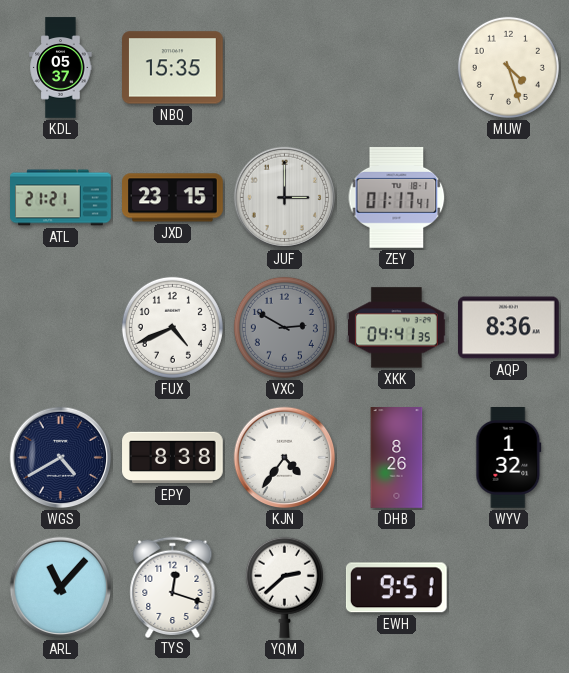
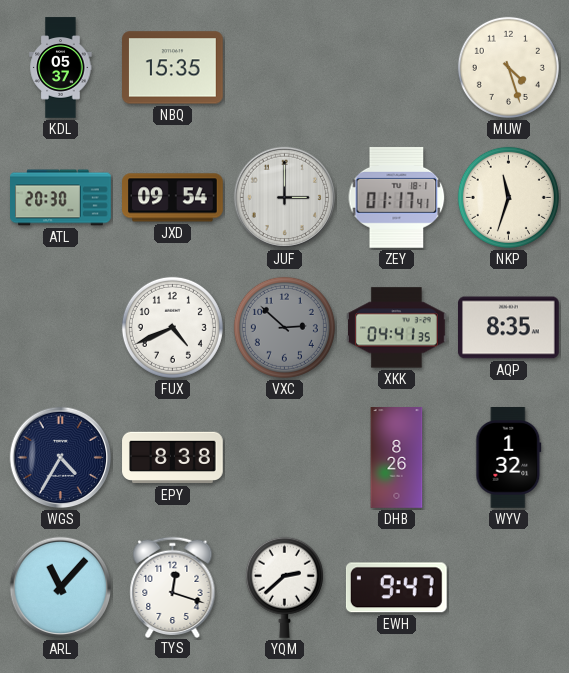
ATL: 21:21 -> 20:30 (61, 198)
JXD: 23:15 -> 09:54 (173, 198)
NKP: none -> 11:33 (508, 197)
VXC: 2:50 -> 2:52 (284, 327)
AQP: 8:36 -> 8:35 (509, 328)
WGS: 4:40 -> 4:35 (61, 458)
KJN: 4:36 -> none (285, 458)
EWH: 9:51 -> 9:47 (396, 588)
